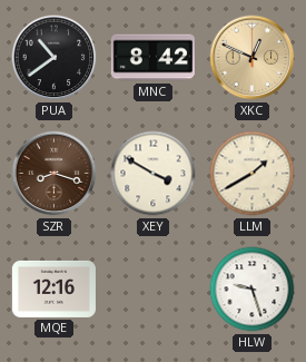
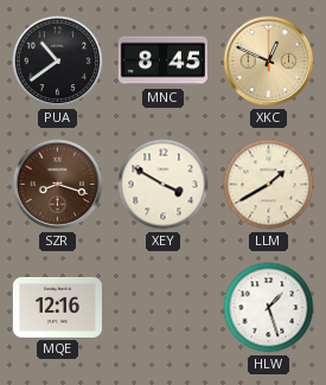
MNC: 8:42 -> 8:45 (162, 62)
HLW: 9:27 -> 1:27 (269, 308)
